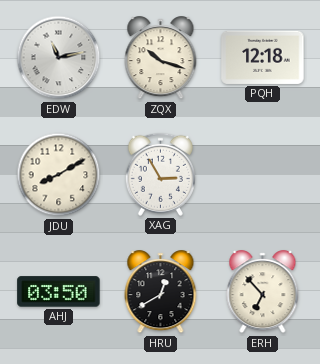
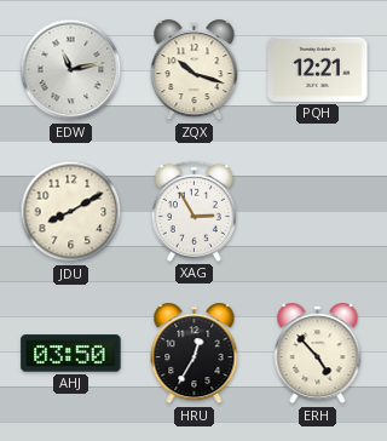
PQH: 12:18 -> 12:21 (318, 69)
HRU: 12:40 -> 12:35 (195, 354)
ERH: 6:53 -> 4:53 (318, 354)
